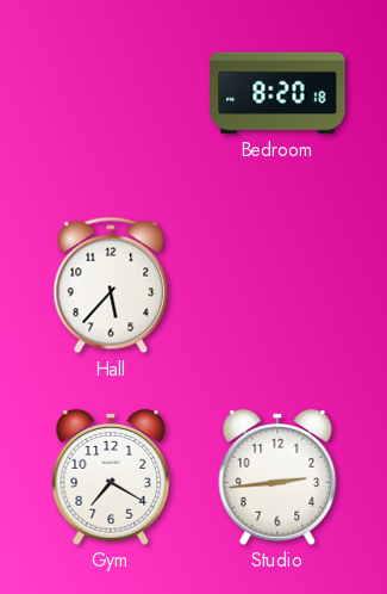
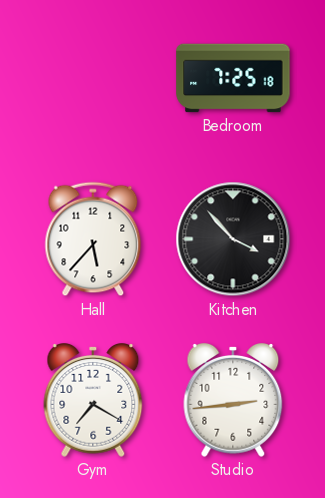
Bedroom: 8:20 -> 7:25 (233, 78)
Kitchen: none -> 3:53 (233, 239)
